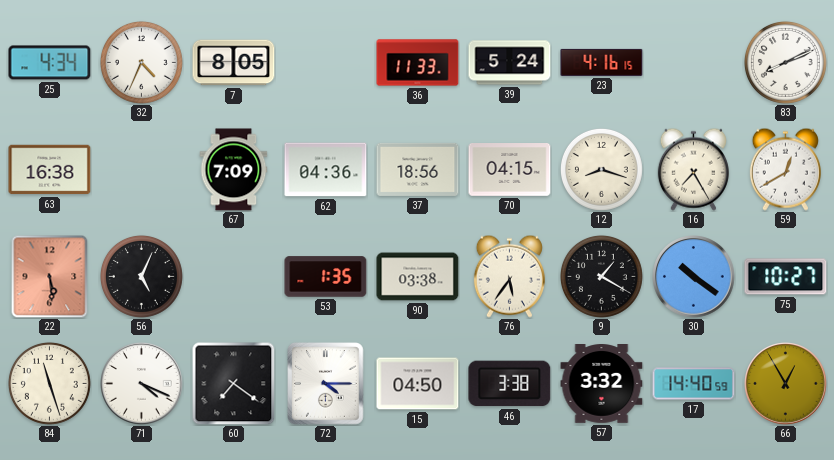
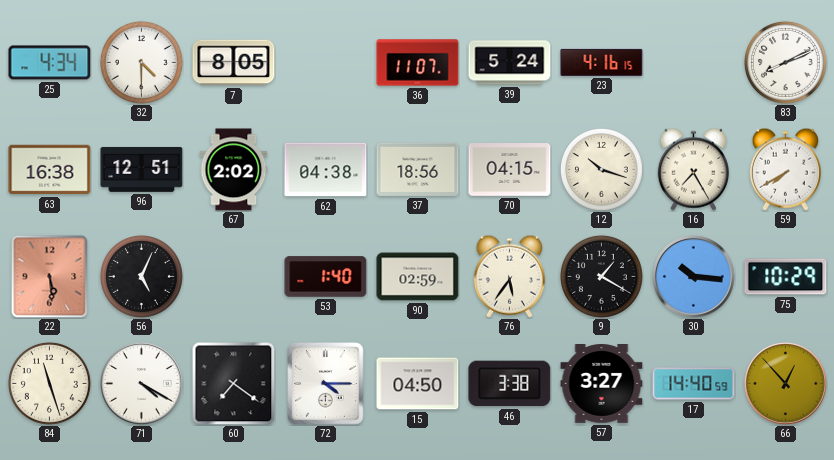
32: 4:34 -> 4:30 (141, 62)
36: 11:33 -> 11:07 (418, 63)
96: none -> 12:51 (142, 169)
67: 7:09 -> 2:02 (234, 170)
62: 04:36 -> 04:38 (326, 170)
12: 8:18 -> 10:18 (601, 169)
59: 12:40 -> 7:40 (785, 169)
53: 1:35 -> 1:40 (326, 277)
90: 03:38 -> 02:59 (418, 277)
30: 10:21 -> 10:16 (694, 277)
75: 10:27 -> 10:29 (786, 277)
71: 4:19 -> 4:20 (142, 384)
57: 3:32 -> 3:27 (602, 384)
66: 12:55 -> 12:53 (786, 384)
